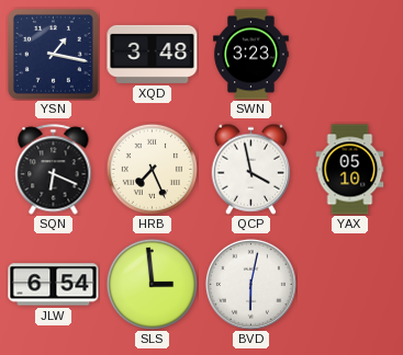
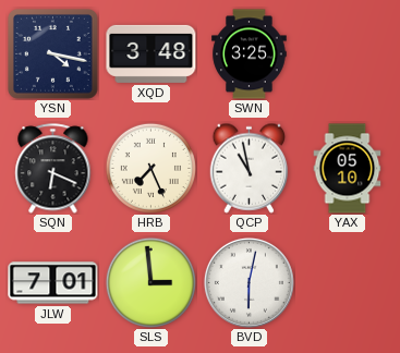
YSN: 1:17 -> 4:17 (52, 53)
SWN: 3:23 -> 3:25 (250, 54)
QCP: 3:58 -> 10:58 (250, 168)
JLW: 6:54 -> 7:01 (53, 283)
